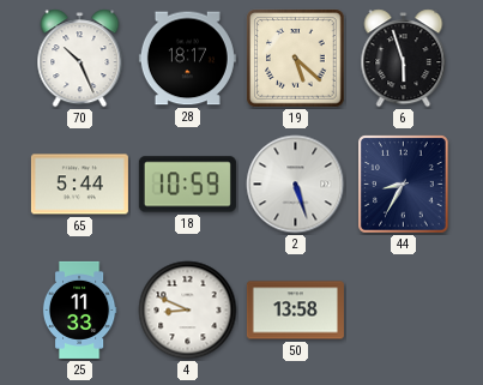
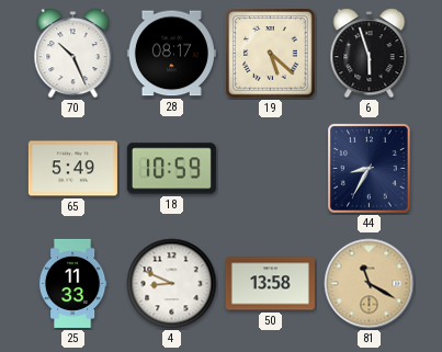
28: 18:17 -> 08:17 (171, 54)
65: 5:44 -> 5:49 (72, 169)
2: 5:27 -> none (296, 185)
81: none -> 11:20 (370, 284)
